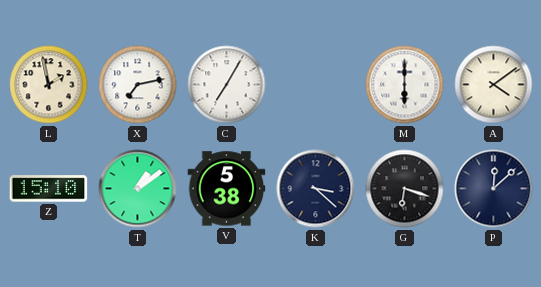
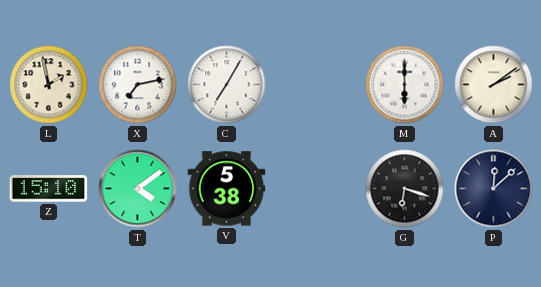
A: 4:09 -> 2:09 (494, 85)
T: 1:09 -> 4:09 (138, 189)
K: 3:22 -> none (316, 189)
